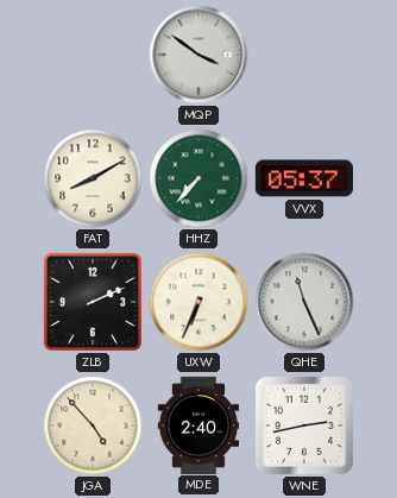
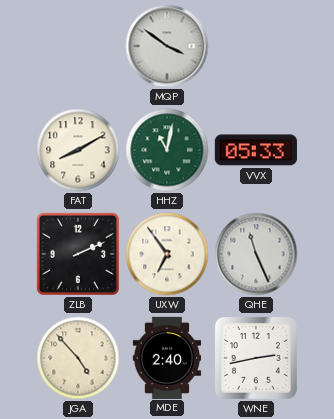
HHZ: 7:37 -> 11:02 (167, 150)
VVX: 05:37 -> 05:33 (256, 150)
UXW: 6:34 -> 6:54 (167, 254)
